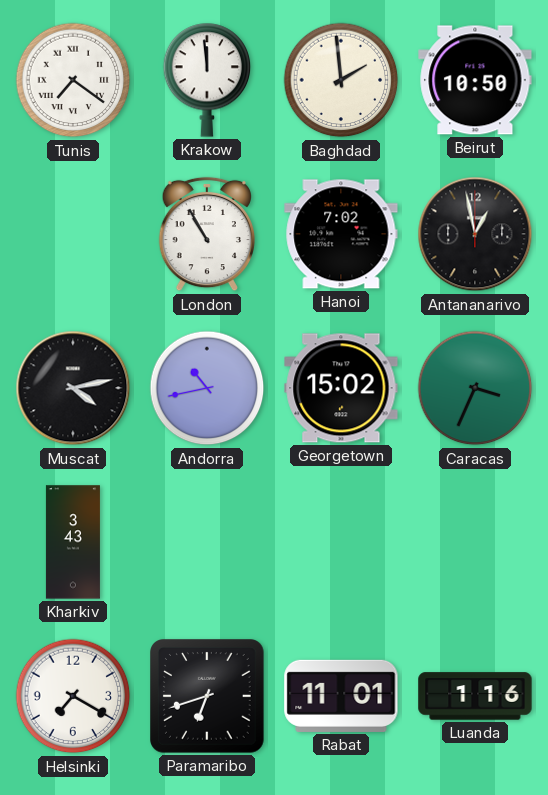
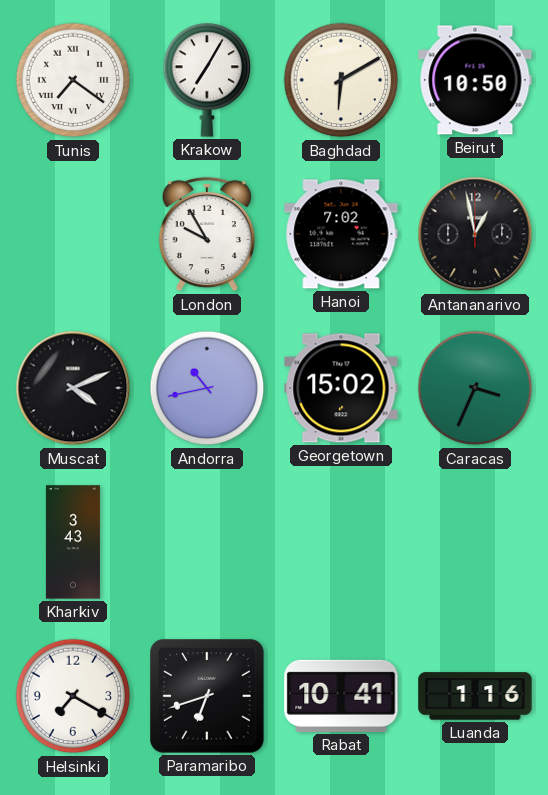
Krakow: 11:59 -> 7:05 (207, 80)
Baghdad: 1:59 -> 6:10 (341, 80)
London: 10:55 -> 9:55 (206, 234)
Muscat: 4:13 -> 4:11 (73, 388)
Rabat: 11:01 -> 10:41 (341, 696)
